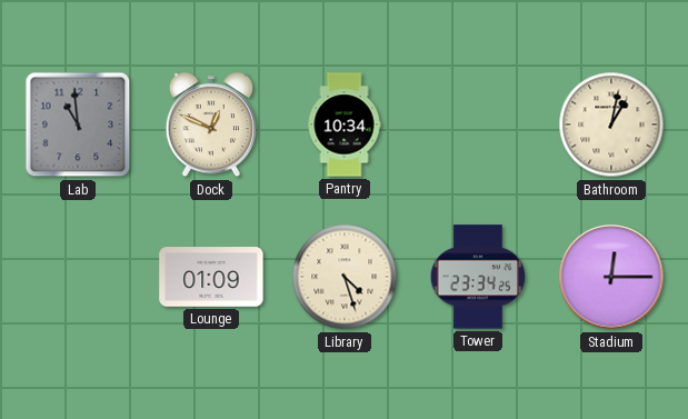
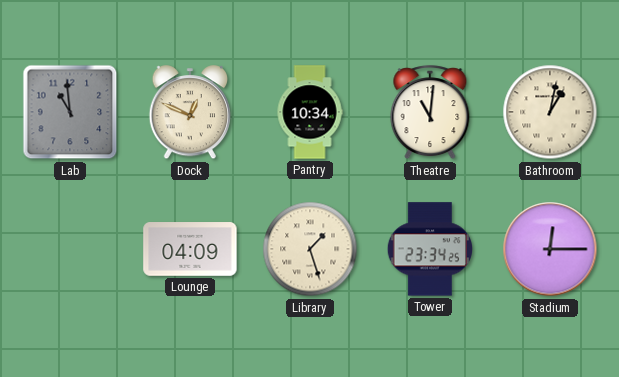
Theatre: none -> 11:01 (430, 113)
Lounge: 01:09 -> 04:09 (190, 249)
Library: 4:27 -> 1:27 (310, 249)
